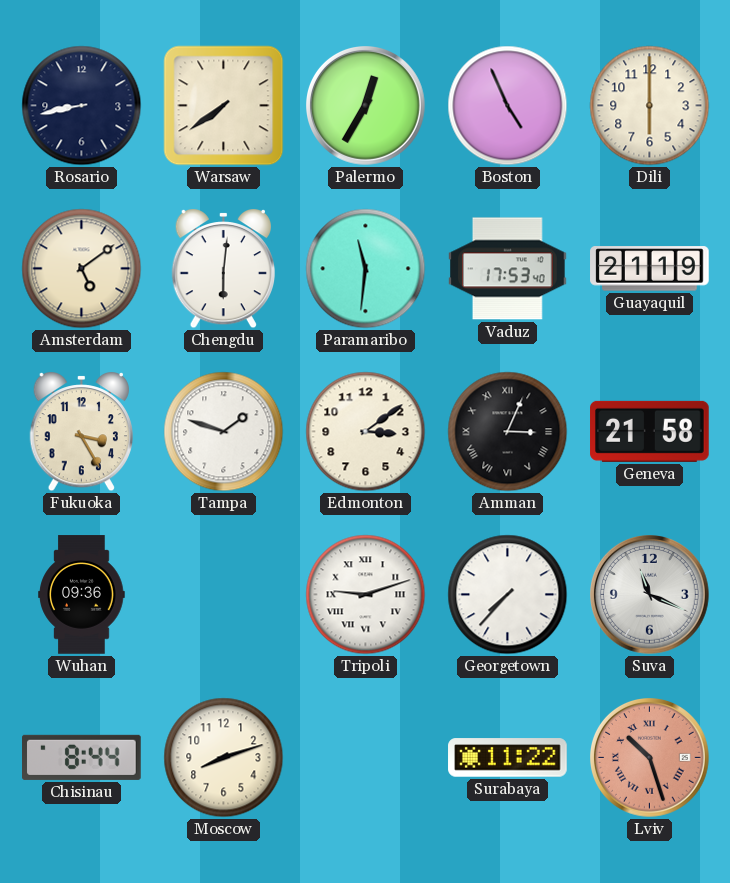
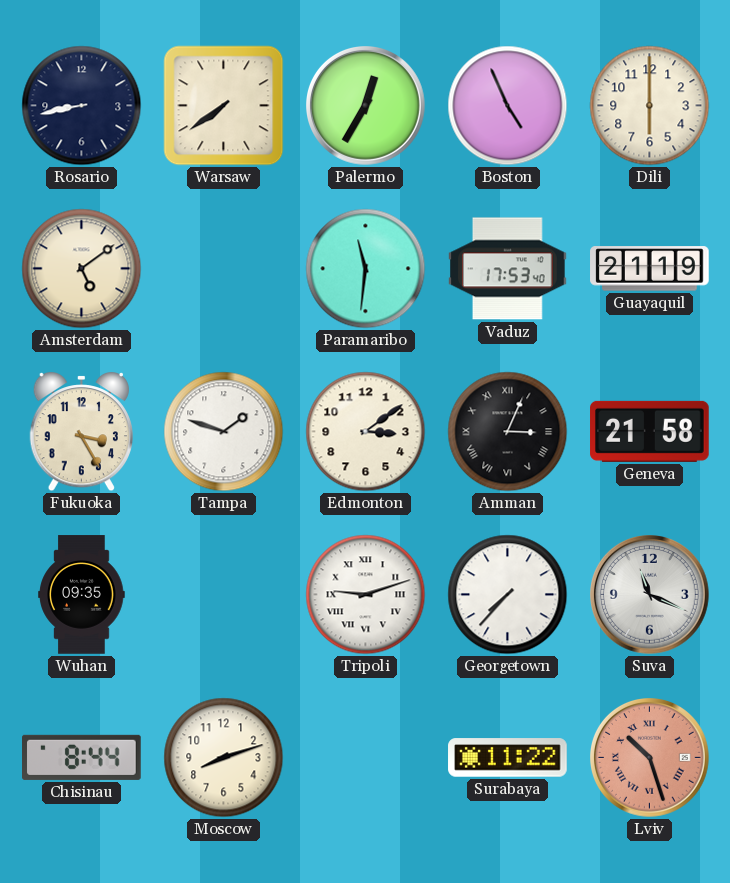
Chengdu: 6:01 -> none (223, 270)
Wuhan: 09:36 -> 09:35 (82, 595)
